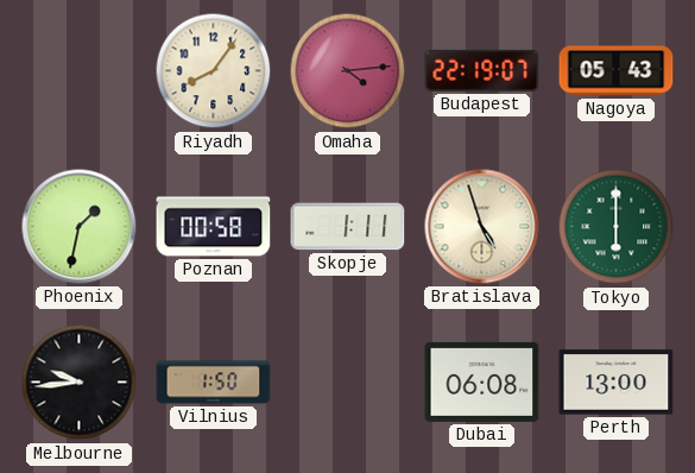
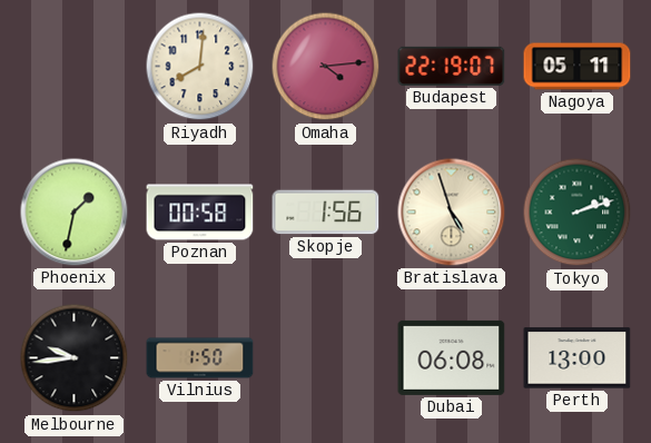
Riyadh: 8:06 -> 8:01 (200, 67)
Nagoya: 05:43 -> 05:11 (578, 67)
Skopje: 1:11 -> 1:56 (326, 213)
Tokyo: 6:00 -> 2:12 (578, 213)
